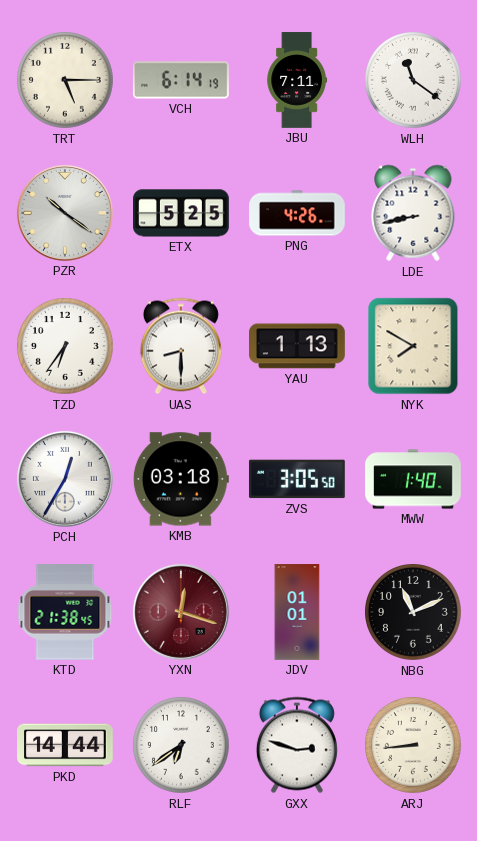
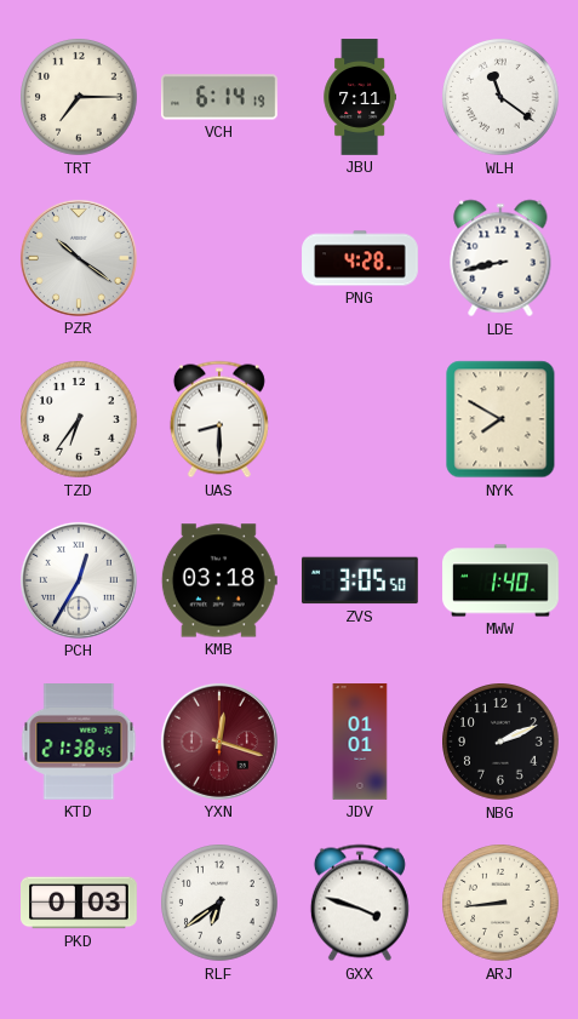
TRT: 5:15 -> 7:15 (79, 97)
ETX: 5:25 -> none (182, 213)
PNG: 4:26 -> 4:28 (360, 258)
YAU: 1:13 -> none (298, 346)
NBG: 11:11 -> 2:11 (500, 742)
PKD: 14:44 -> 0:03 (80, 903)
GXX: 2:48 -> 3:48 (360, 903)
